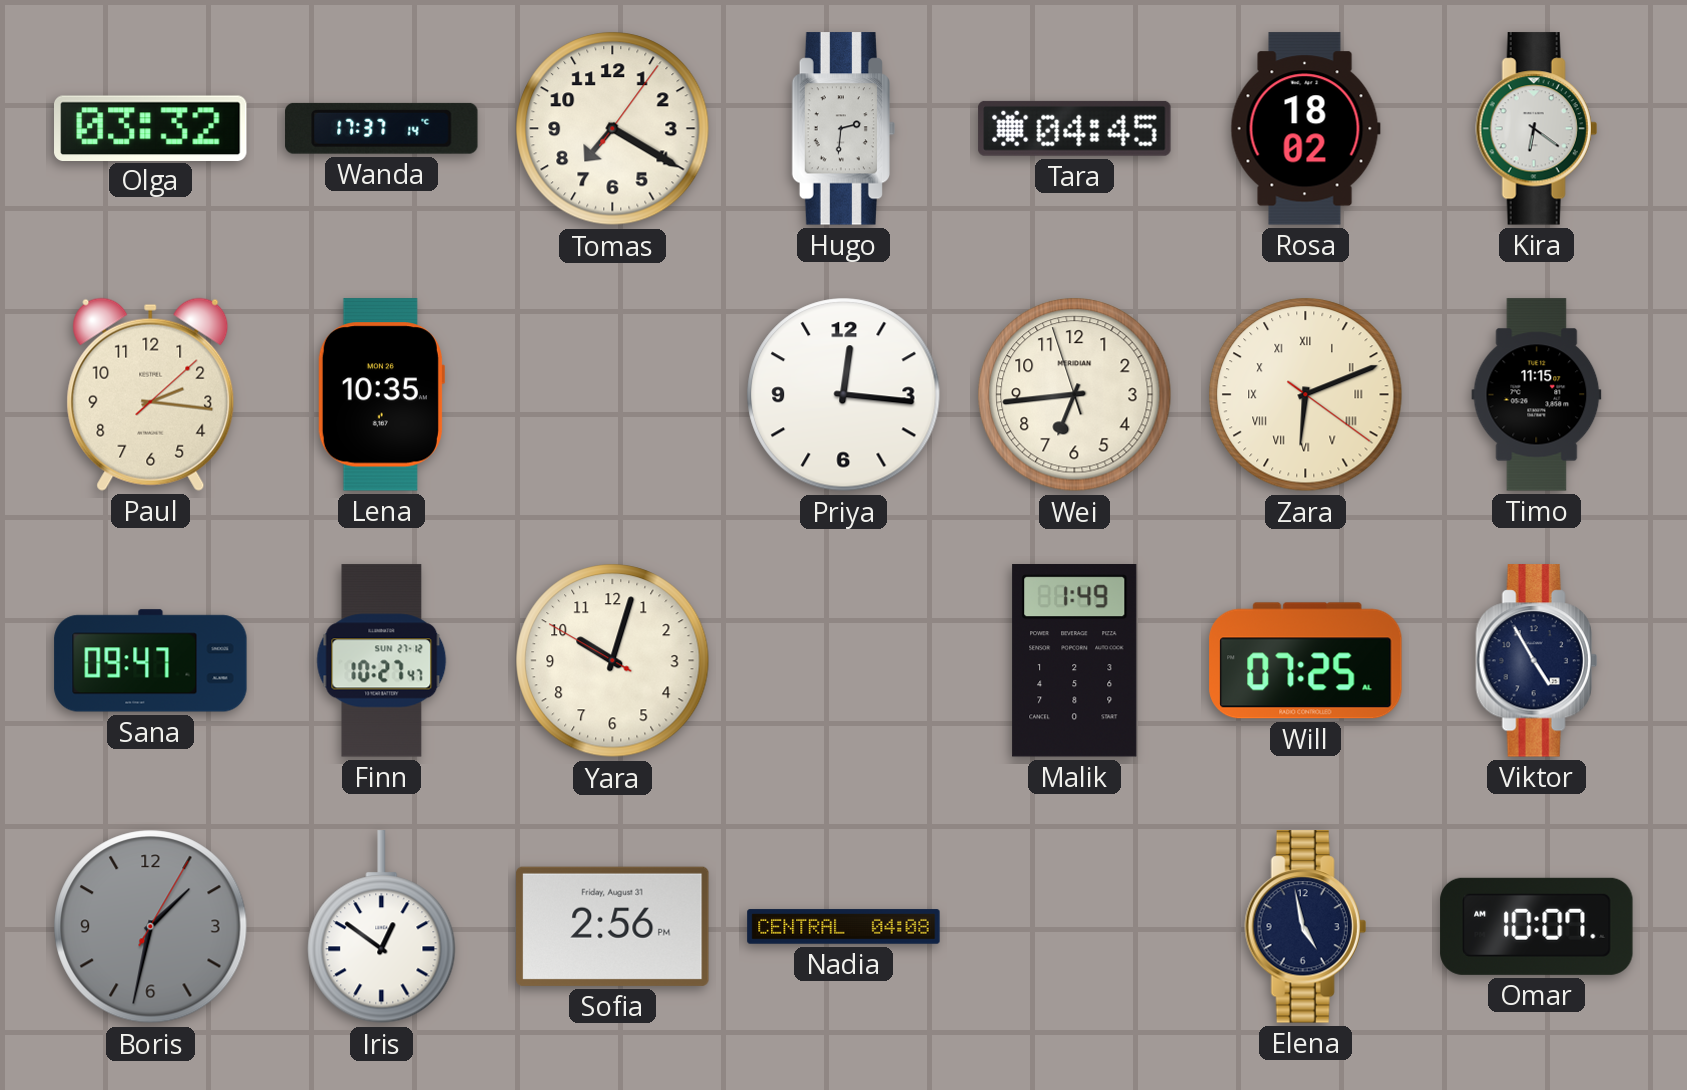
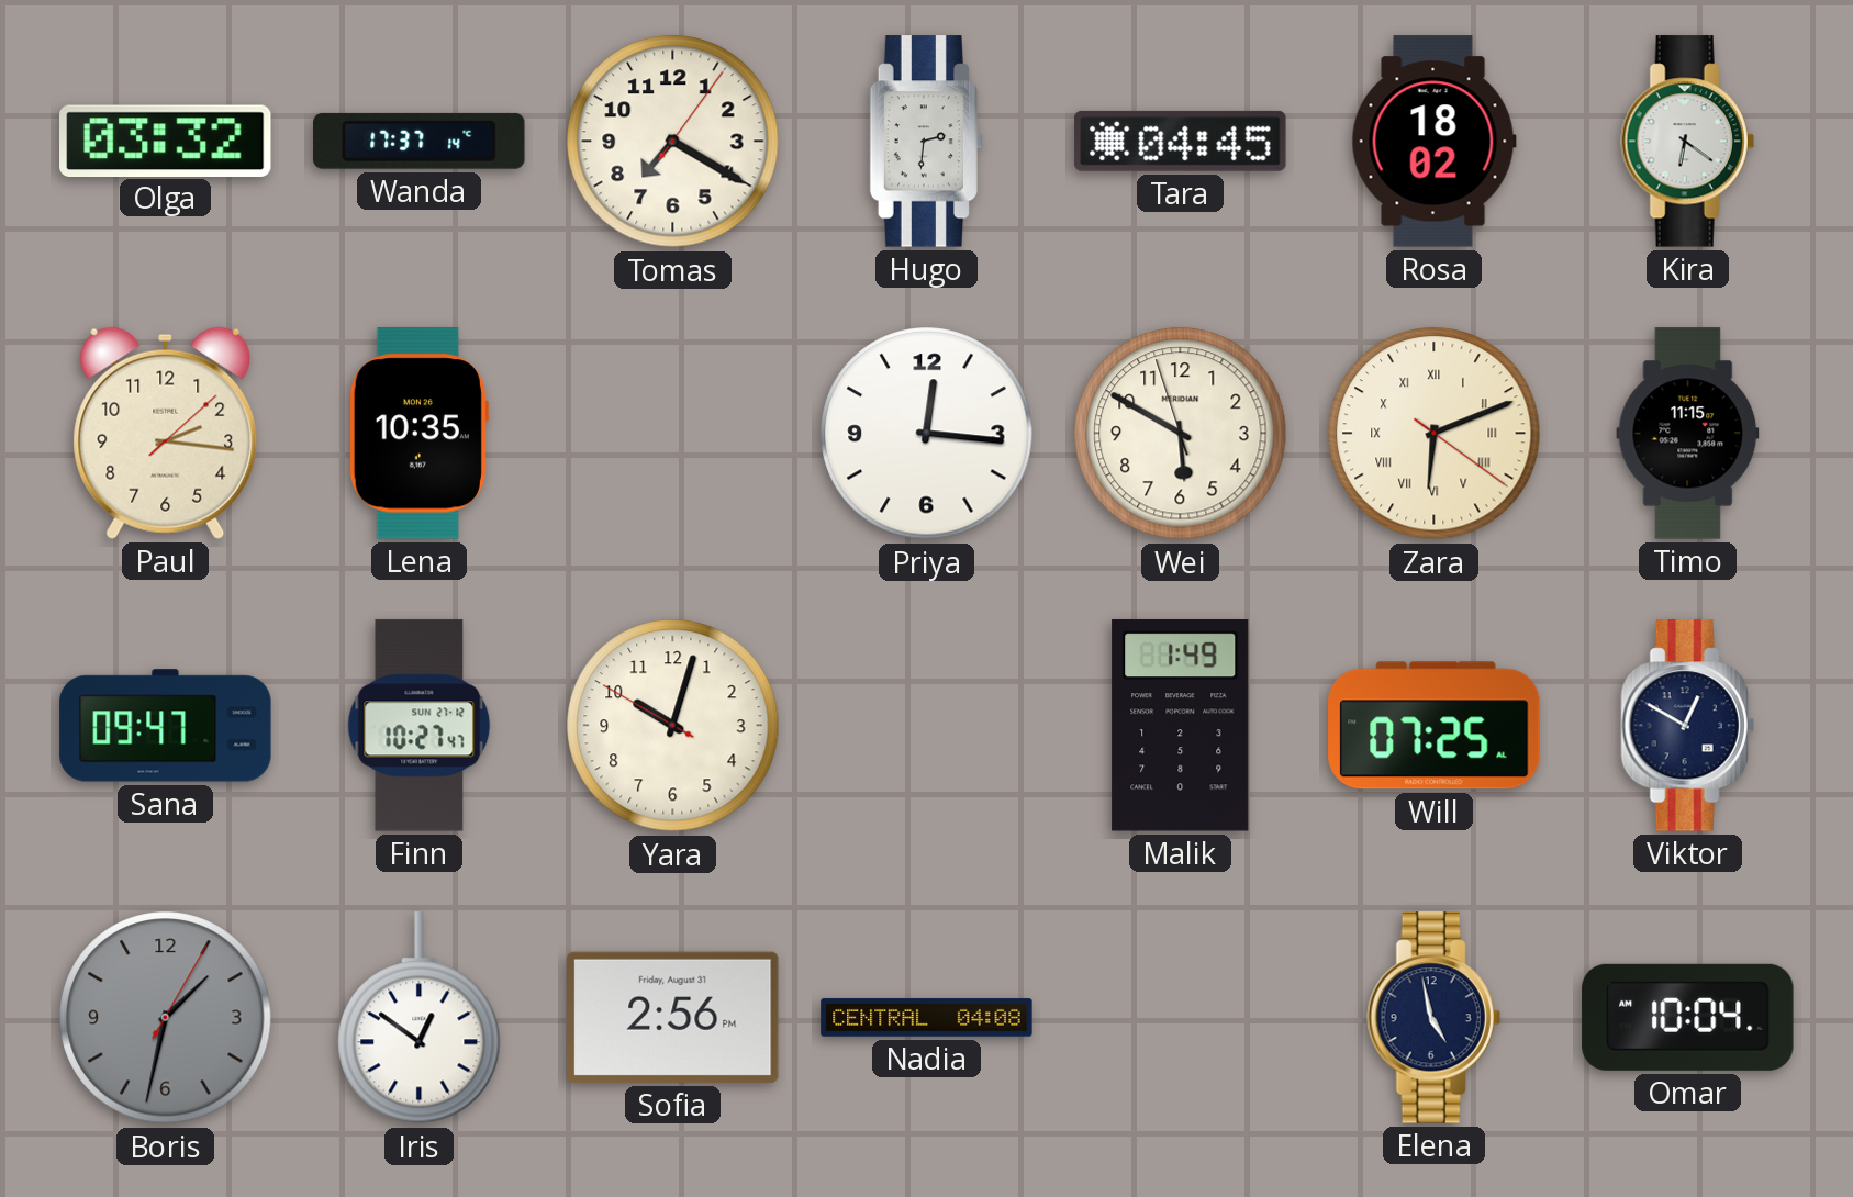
Wei: 6:43 -> 5:49 (1181, 434)
Viktor: 4:55 -> 12:50 (1687, 726)
Omar: 10:07 -> 10:04 (1688, 1017)
